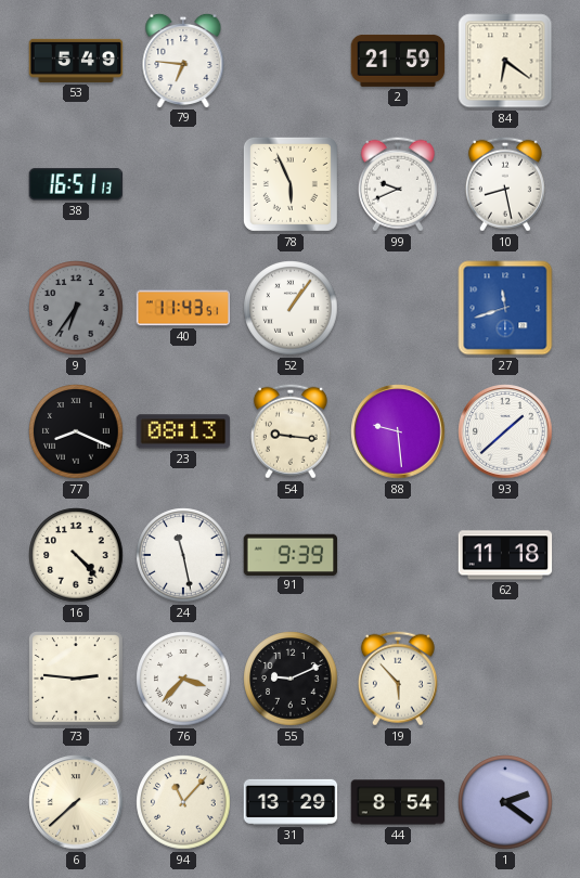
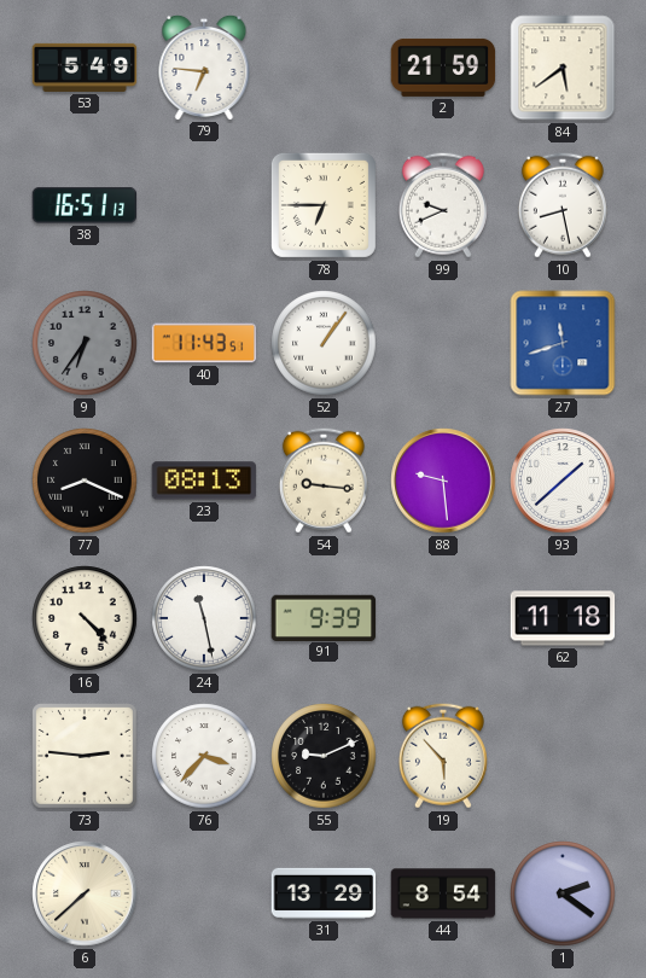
84: 6:21 -> 5:39 (563, 68)
78: 5:56 -> 6:45 (324, 205)
94: 11:07 -> none (183, 802)
